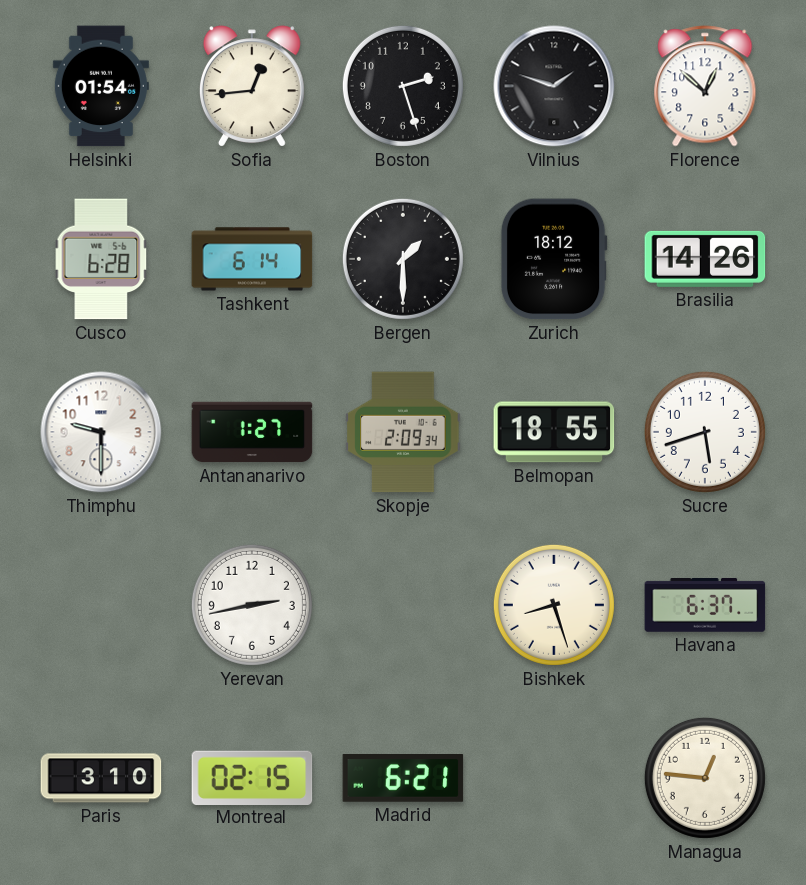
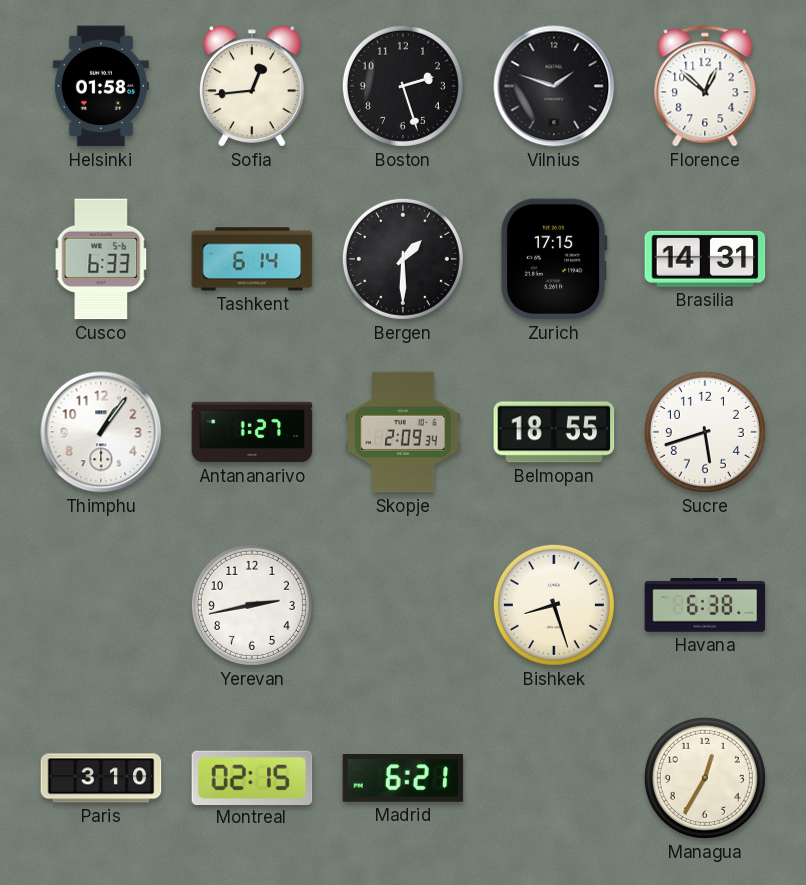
Helsinki: 01:54 -> 01:58 (101, 86)
Cusco: 6:28 -> 6:33 (101, 259)
Zurich: 18:12 -> 17:15 (554, 259)
Brasilia: 14:26 -> 14:31 (705, 259)
Thimphu: 9:30 -> 1:06 (101, 432)
Havana: 6:37 -> 6:38 (705, 606)
Managua: 12:46 -> 12:35 (705, 778)
